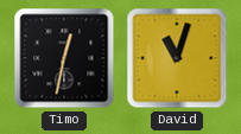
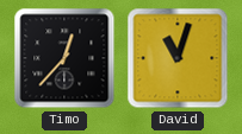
Timo: 12:32 -> 12:37 (64, 58)
